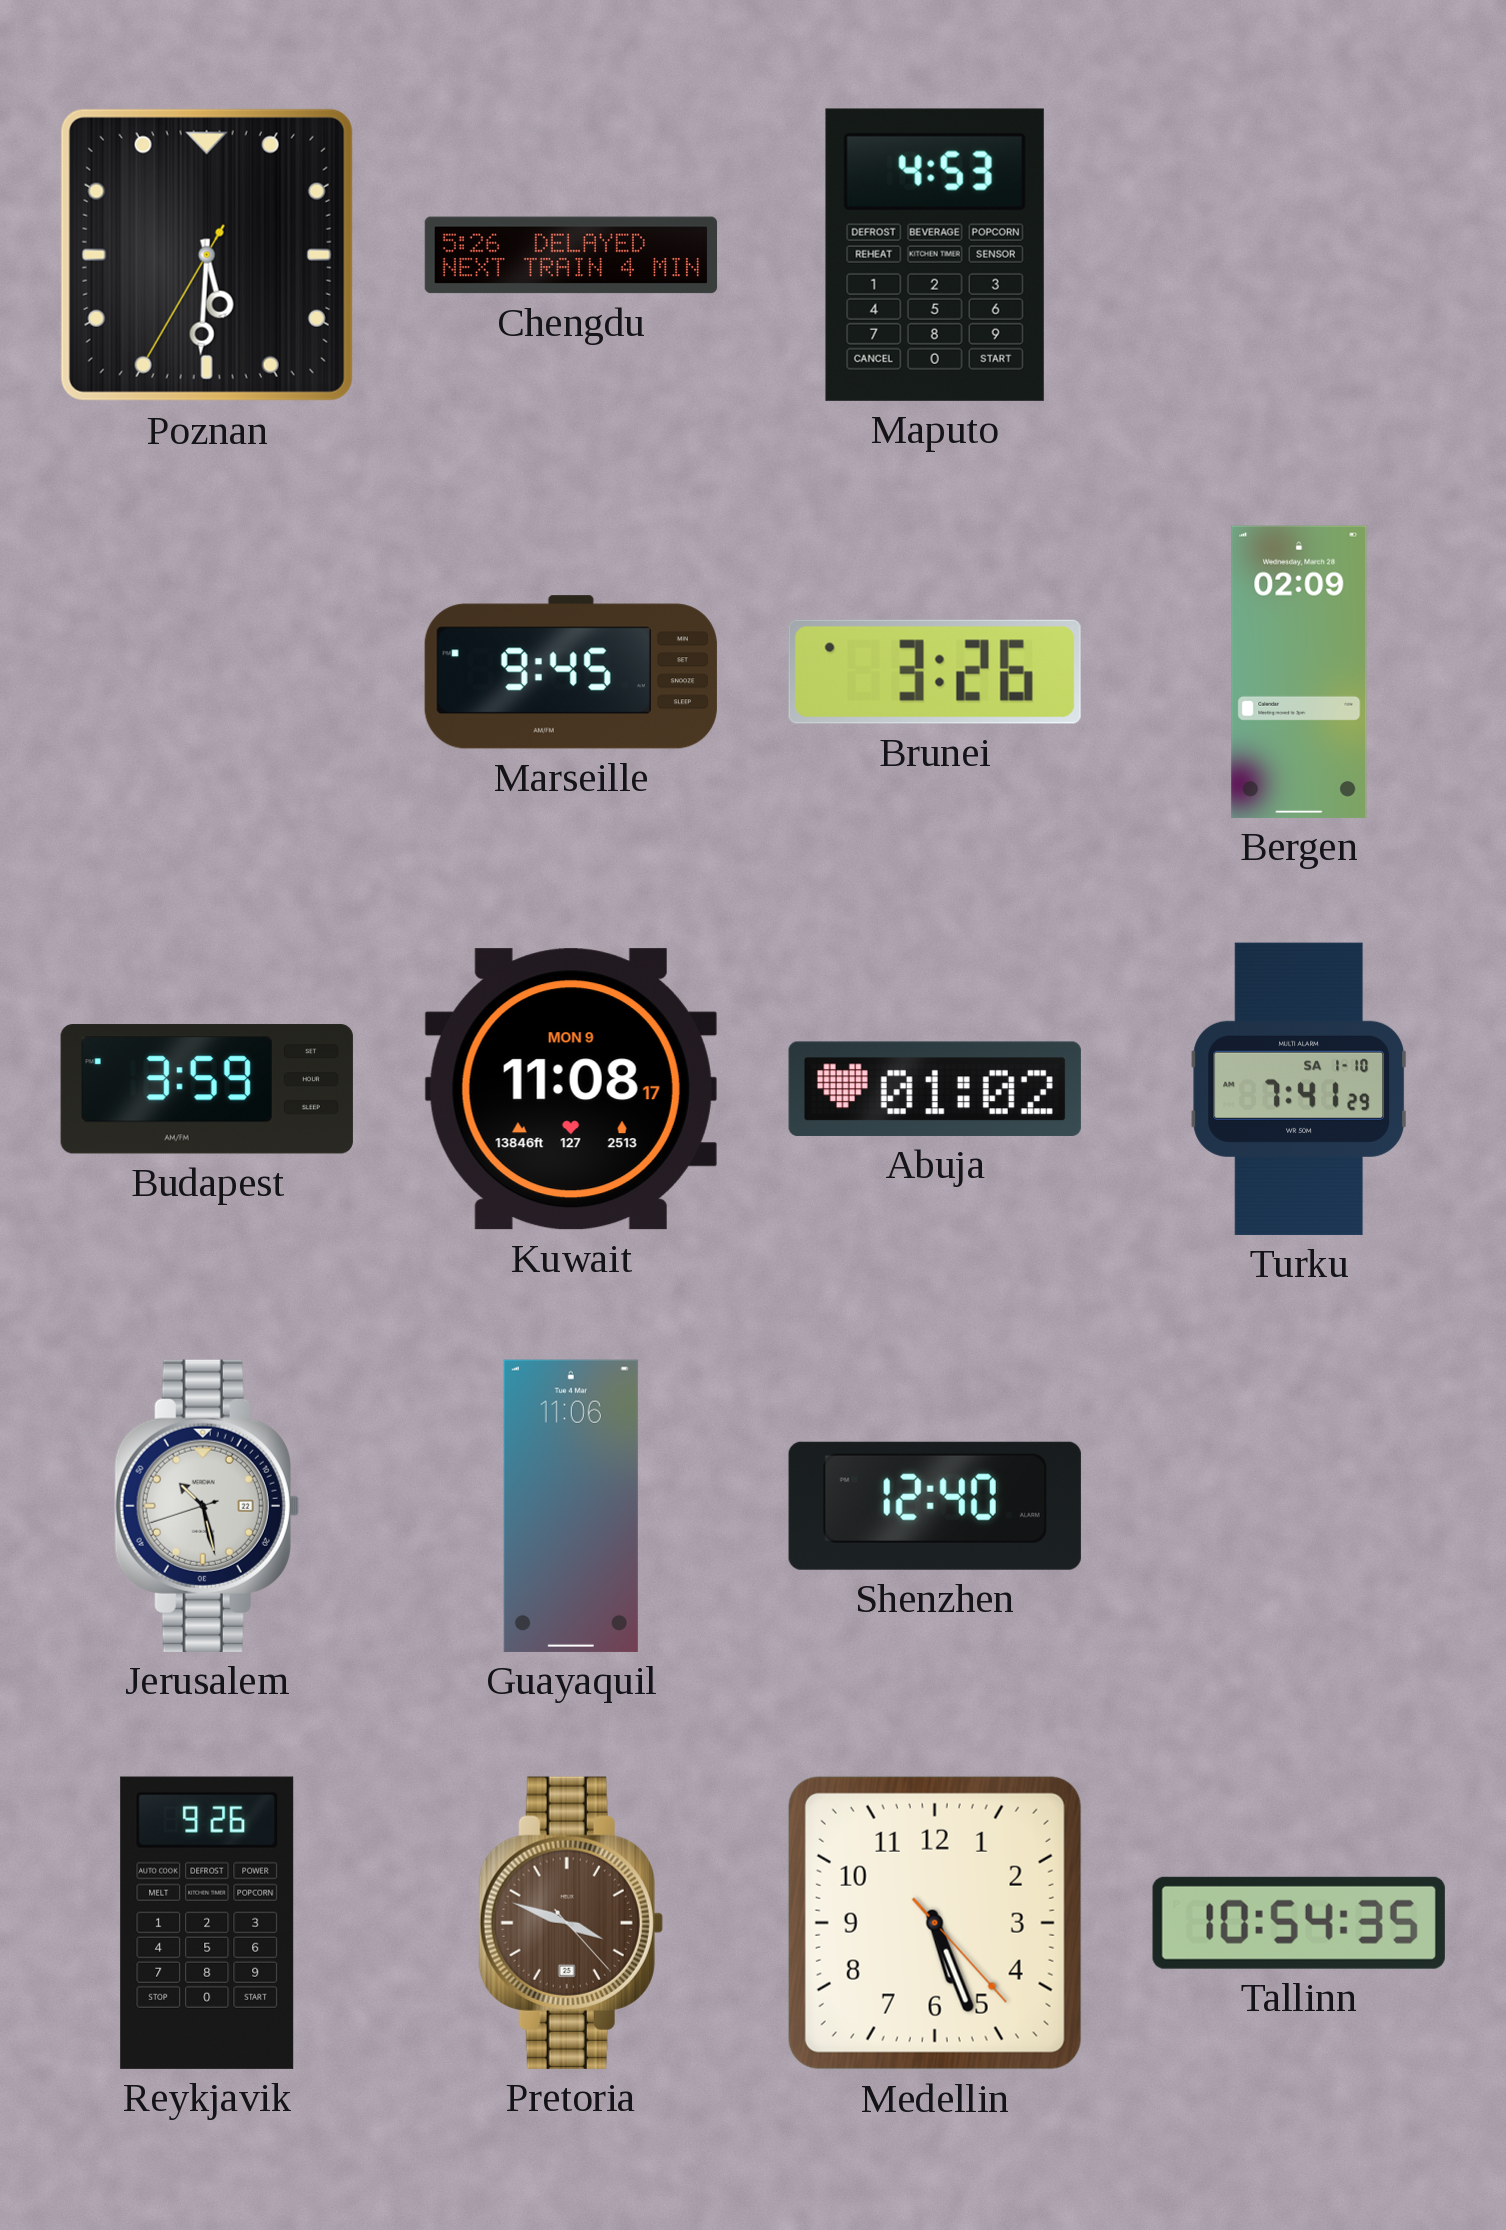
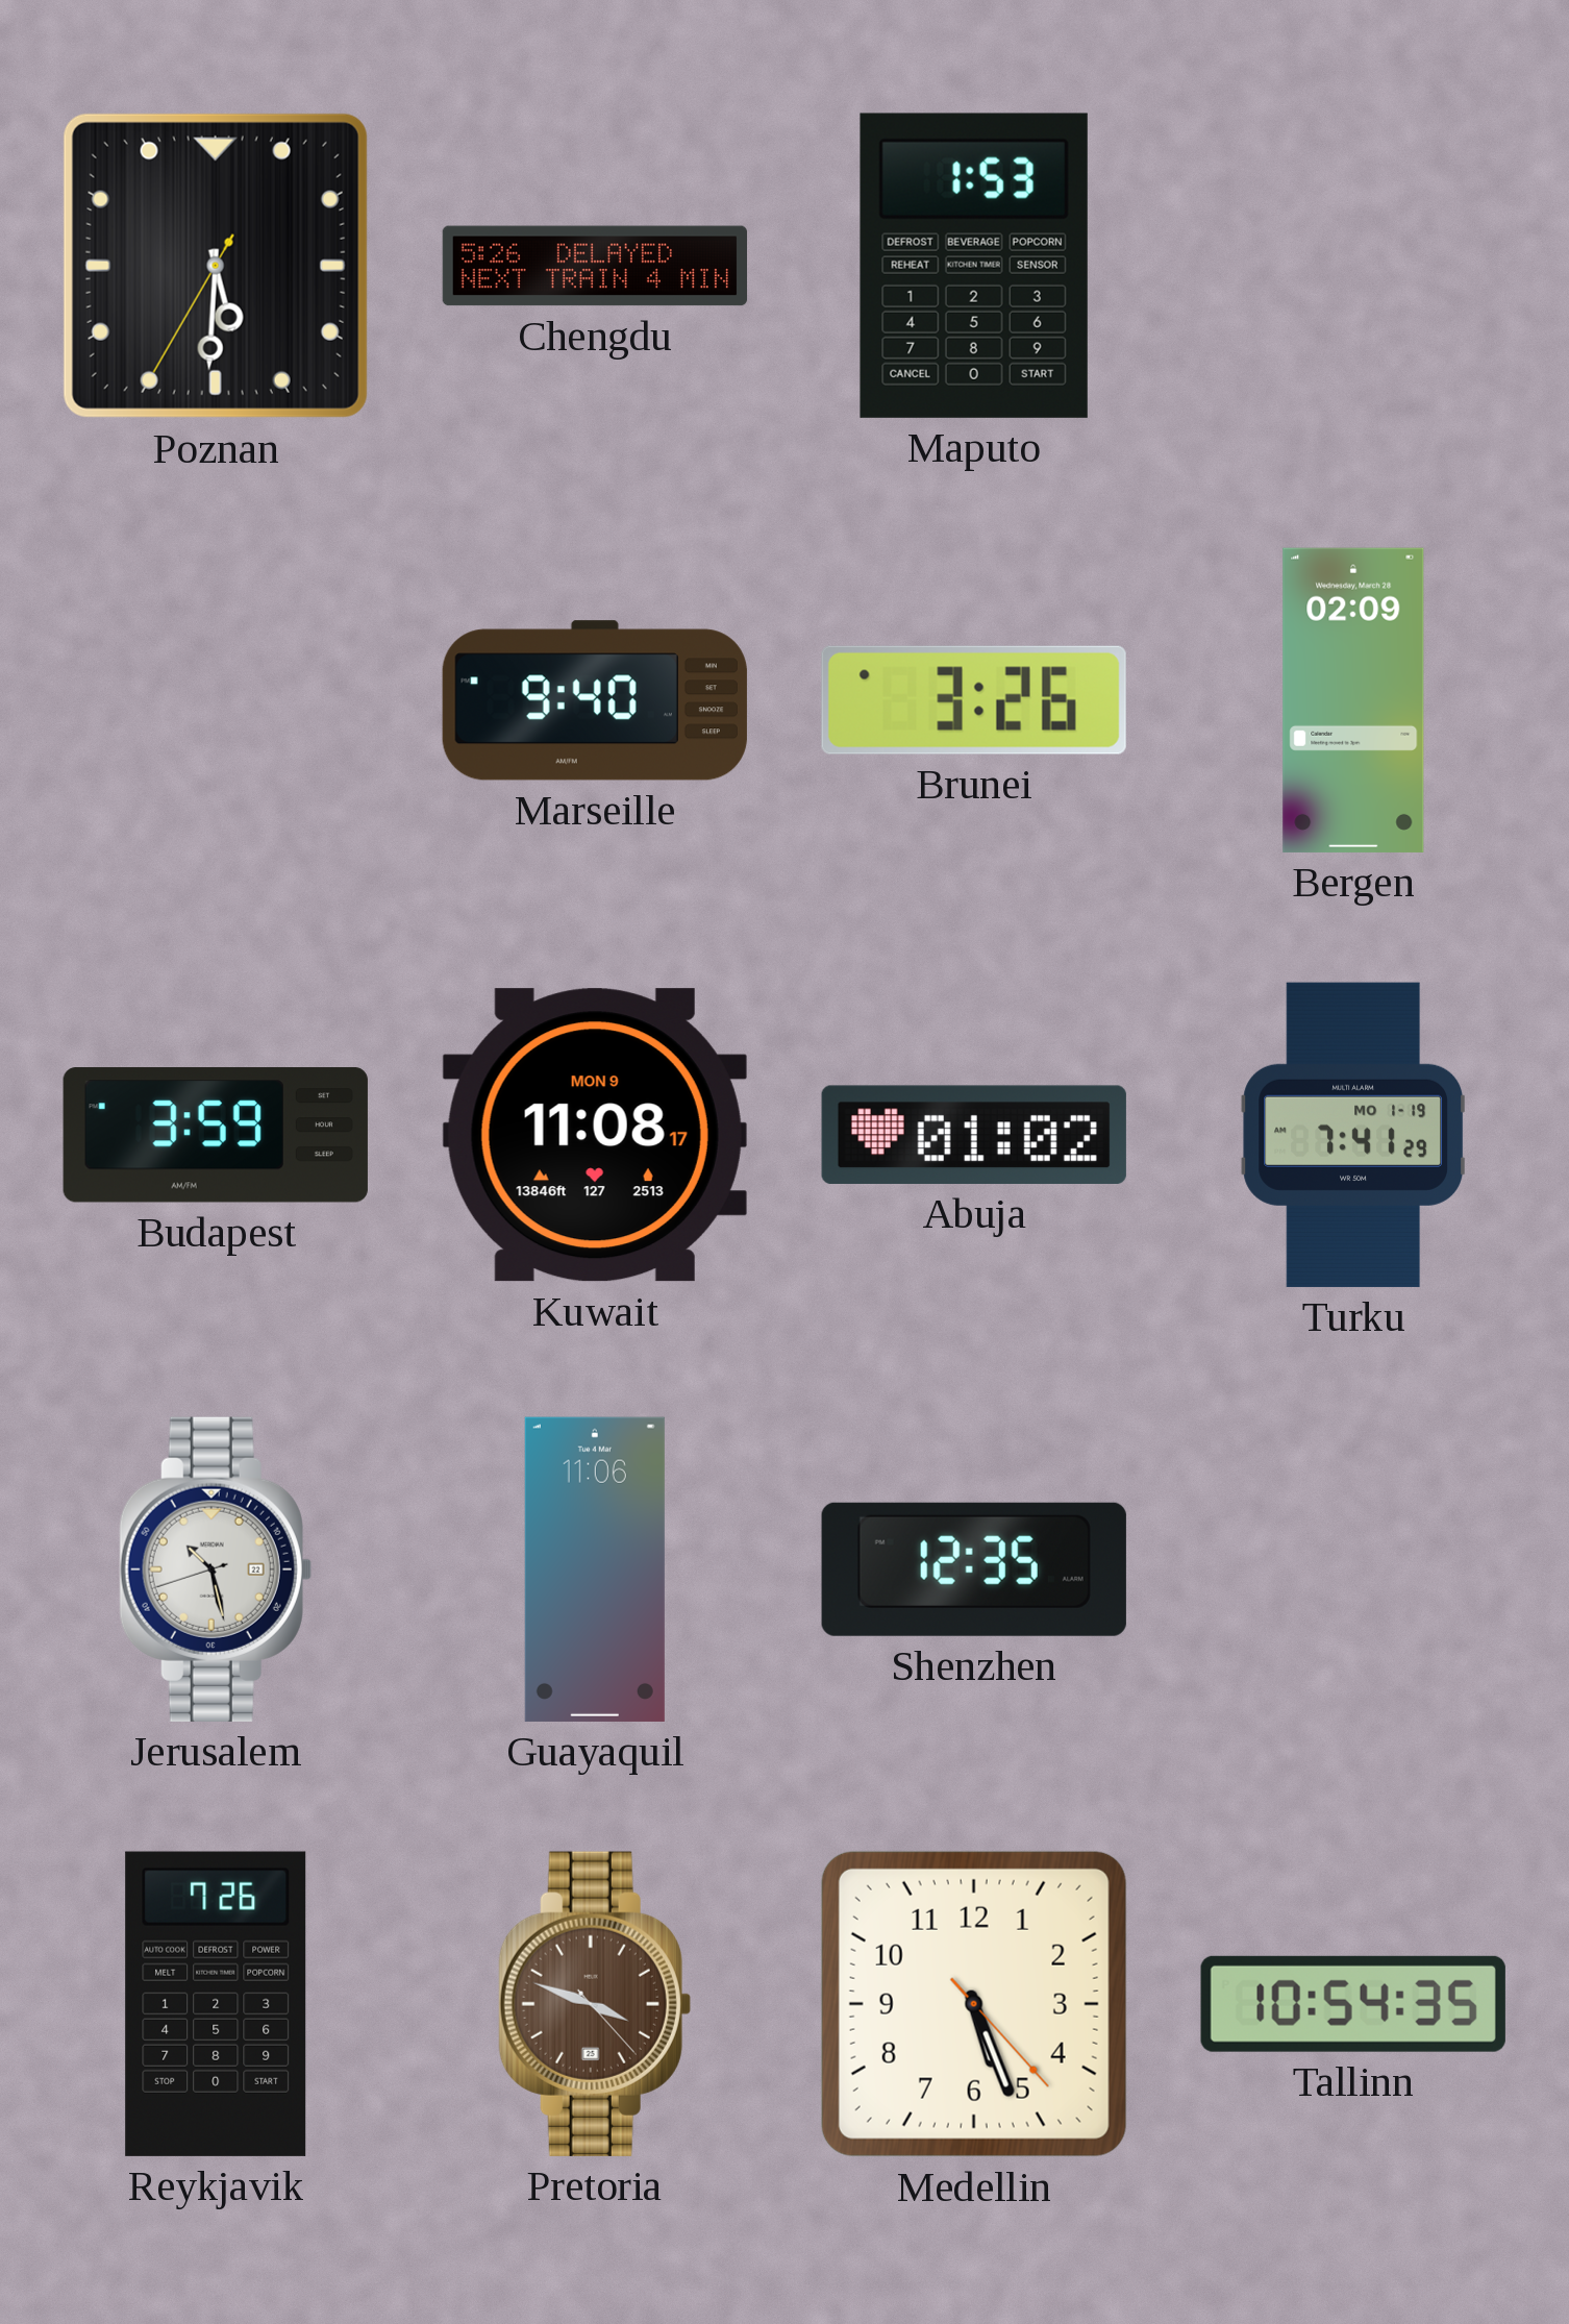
Maputo: 4:53 -> 1:53 (974, 266)
Marseille: 9:45 -> 9:40 (595, 700)
Turku date: SA 1-10 -> MO 1-19 (1352, 1135)
Shenzhen: 12:40 -> 12:35 (974, 1569)
Reykjavik: 9:26 -> 7:26 (216, 2004)
